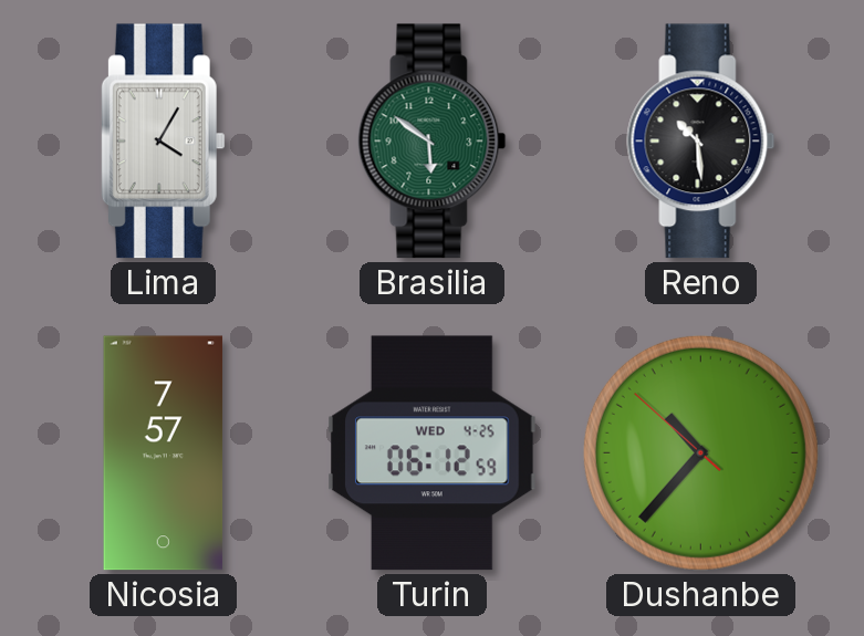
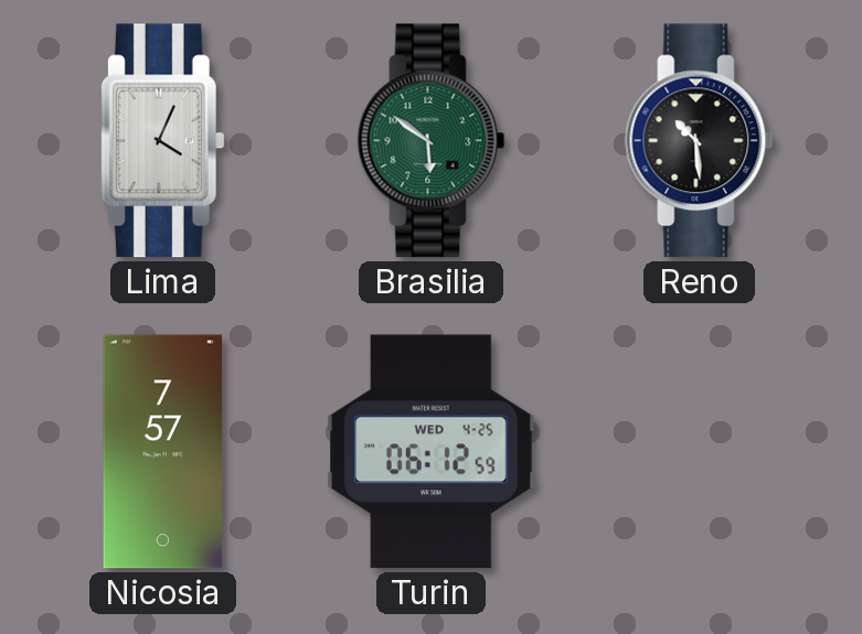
Lima: 4:05 -> 4:04 (162, 141)
Dushanbe: 10:36 -> none (700, 452)
